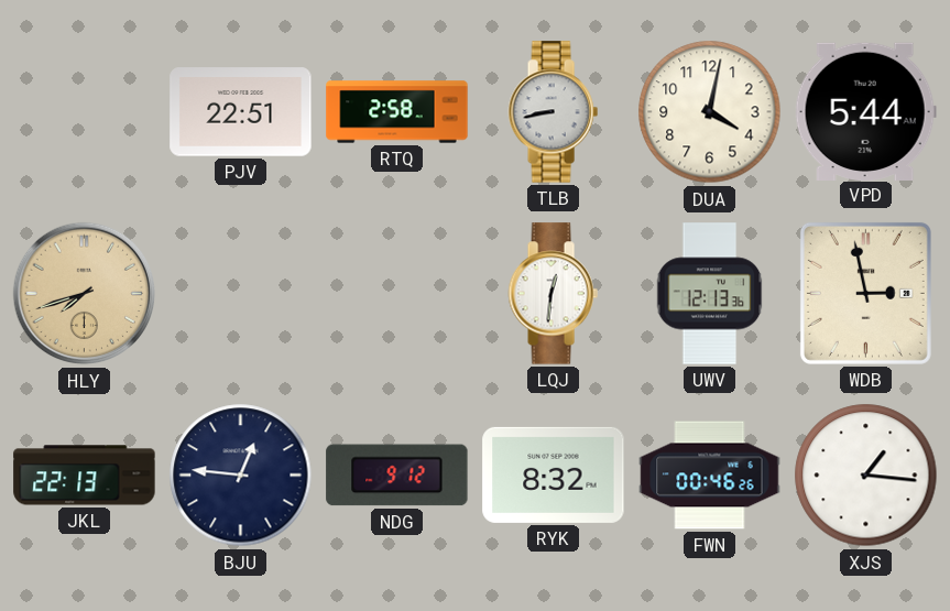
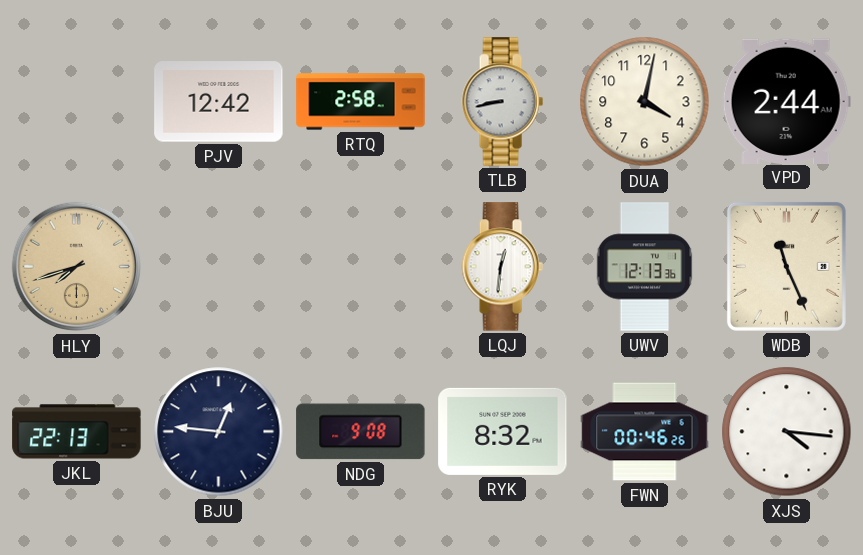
PJV: 22:51 -> 12:42 (219, 102)
VPD: 5:44 -> 2:44 (786, 101)
WDB: 2:58 -> 11:26 (786, 266)
NDG: 9:12 -> 9:08 (361, 432)
XJS: 1:16 -> 4:16 (787, 432)
